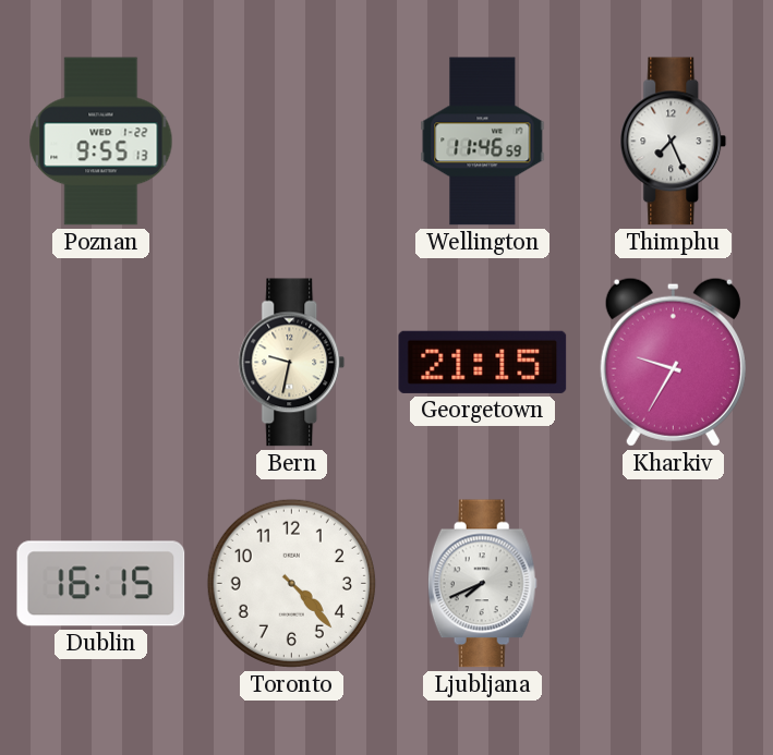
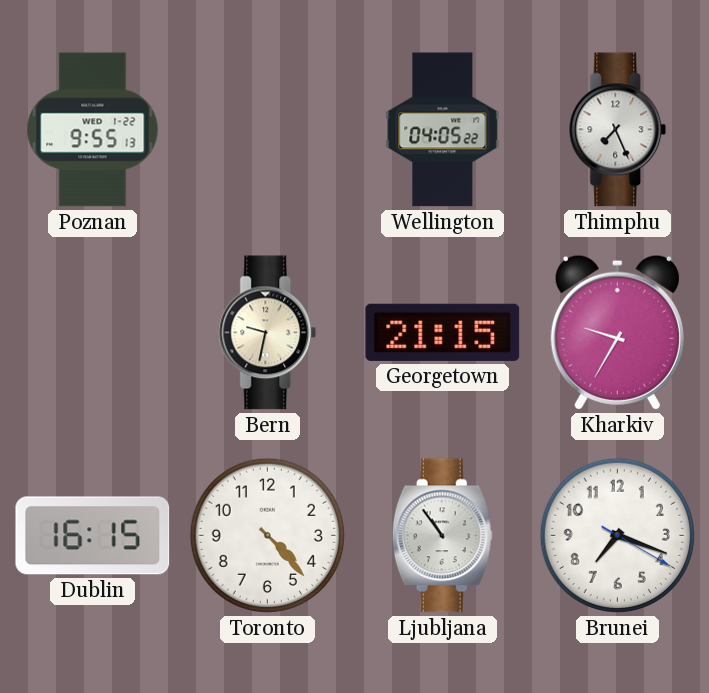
Wellington: 11:46 -> 04:05 (443, 130)
Ljubljana: 7:41 -> 10:54 (442, 536)
Brunei: none -> 7:18 (617, 535)
